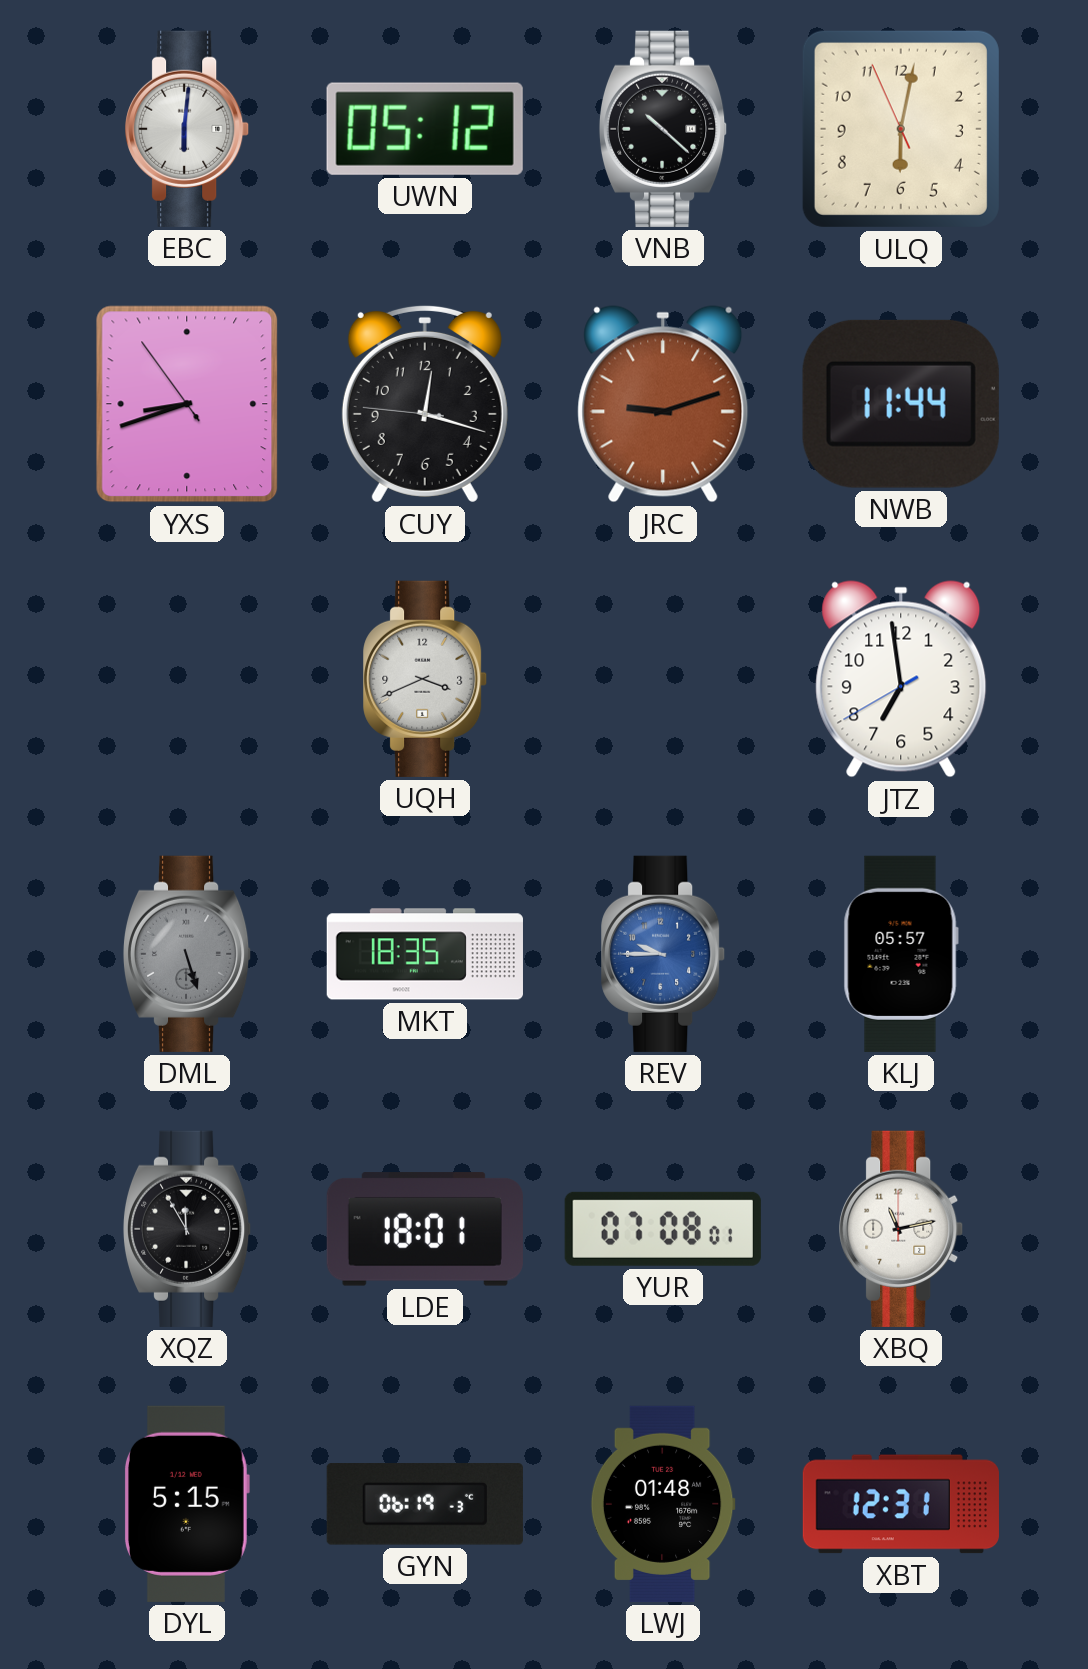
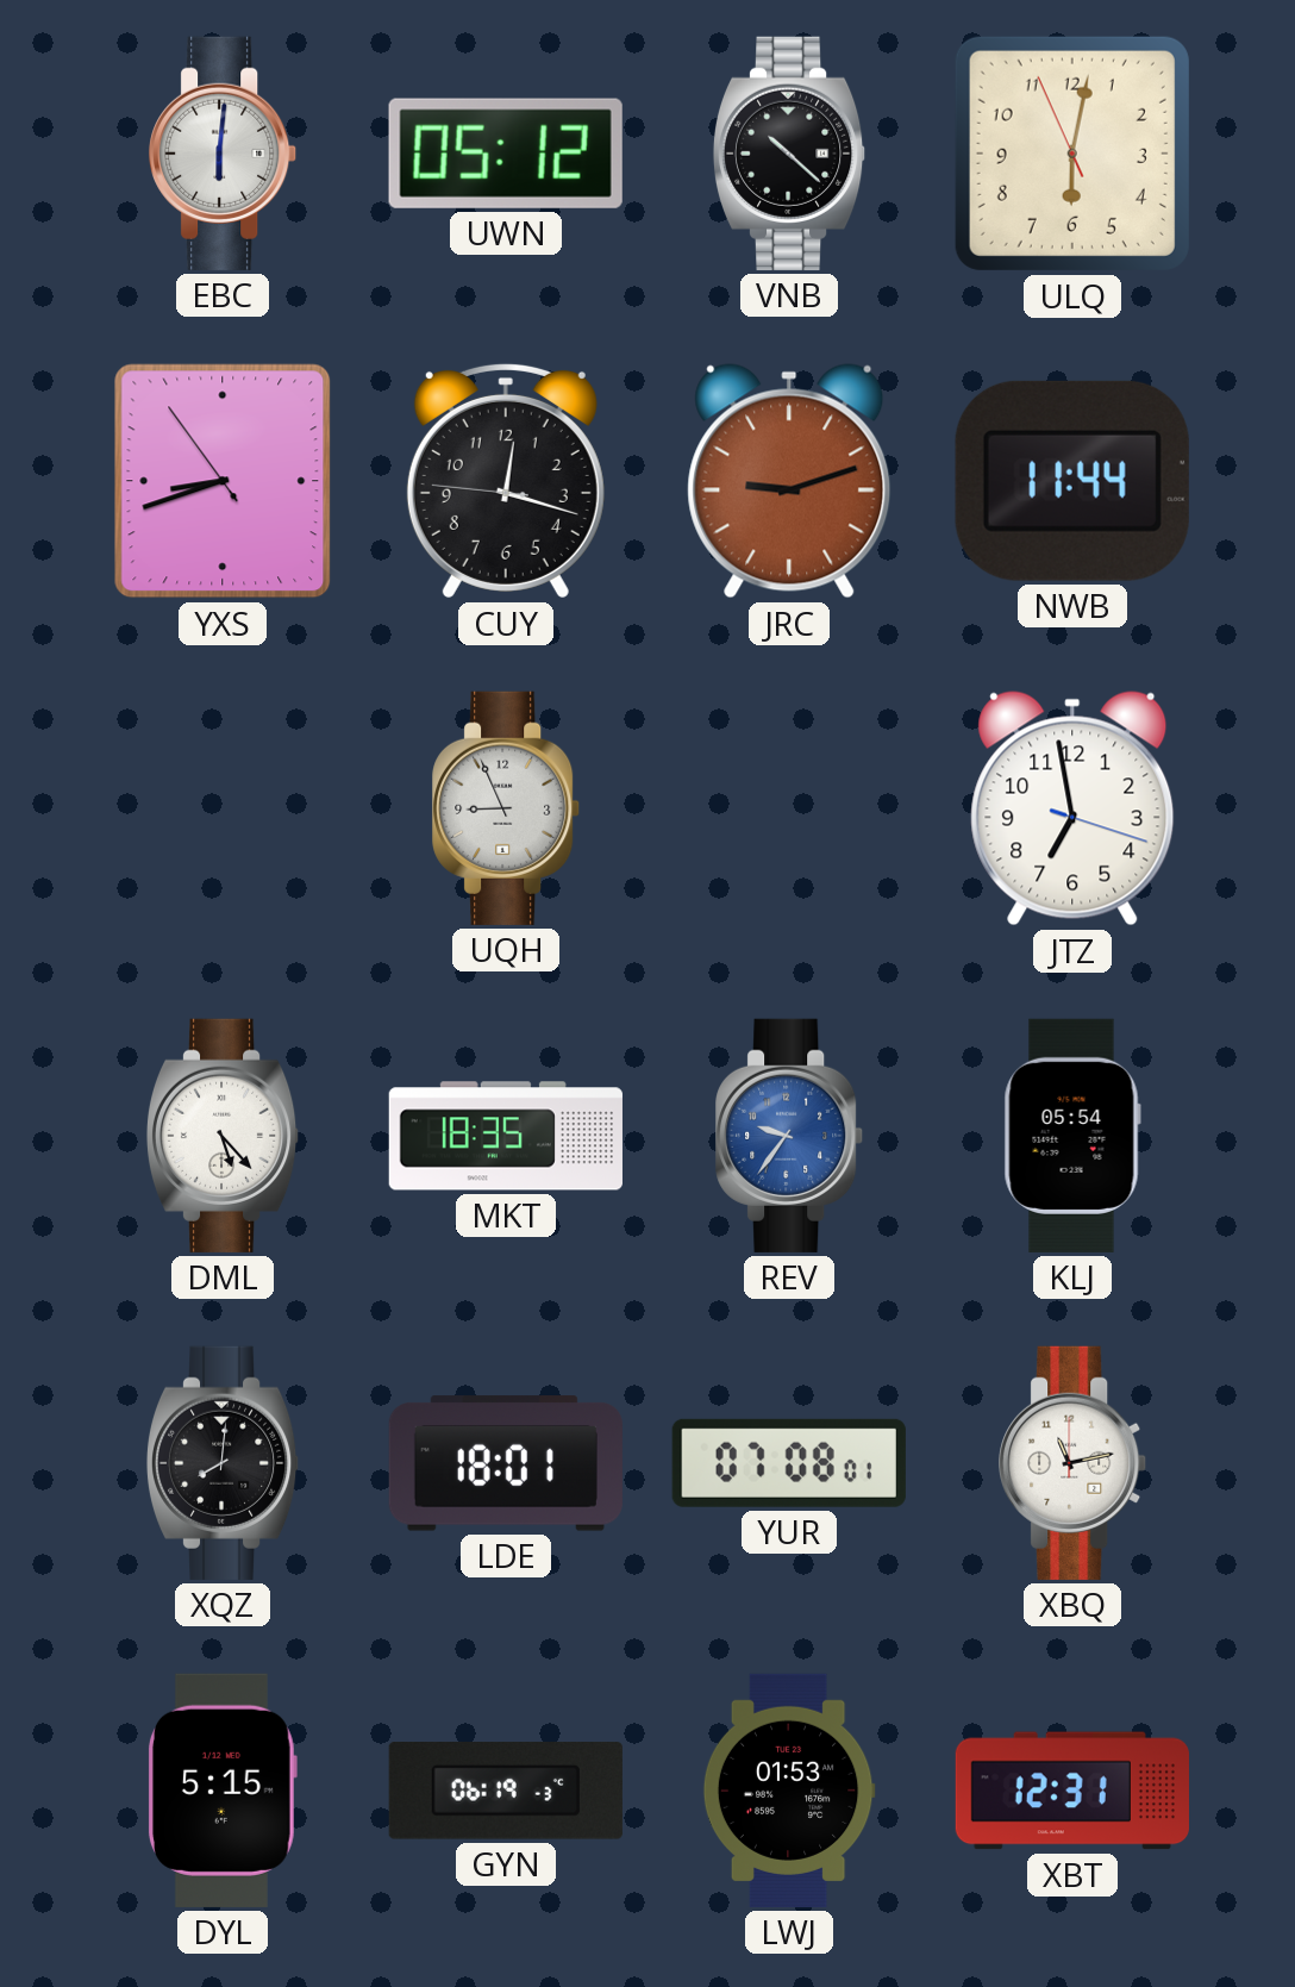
UQH: 3:41 -> 8:56 (507, 808)
JTZ: 6:58:40 -> 6:58:18 (1072, 808)
DML: 5:27 -> 5:23 (223, 1136)
DML dial: grey -> white (223, 1136)
REV: 9:45 -> 9:36 (790, 1136)
KLJ: 05:57 -> 05:54 (1072, 1136)
XQZ: 11:55 -> 8:01 (223, 1463)
LWJ: 01:48 -> 01:53 (789, 1791)
